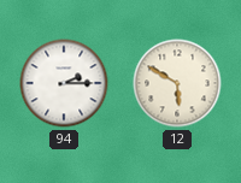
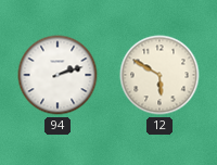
94: 2:15 -> 2:12 (58, 75)
